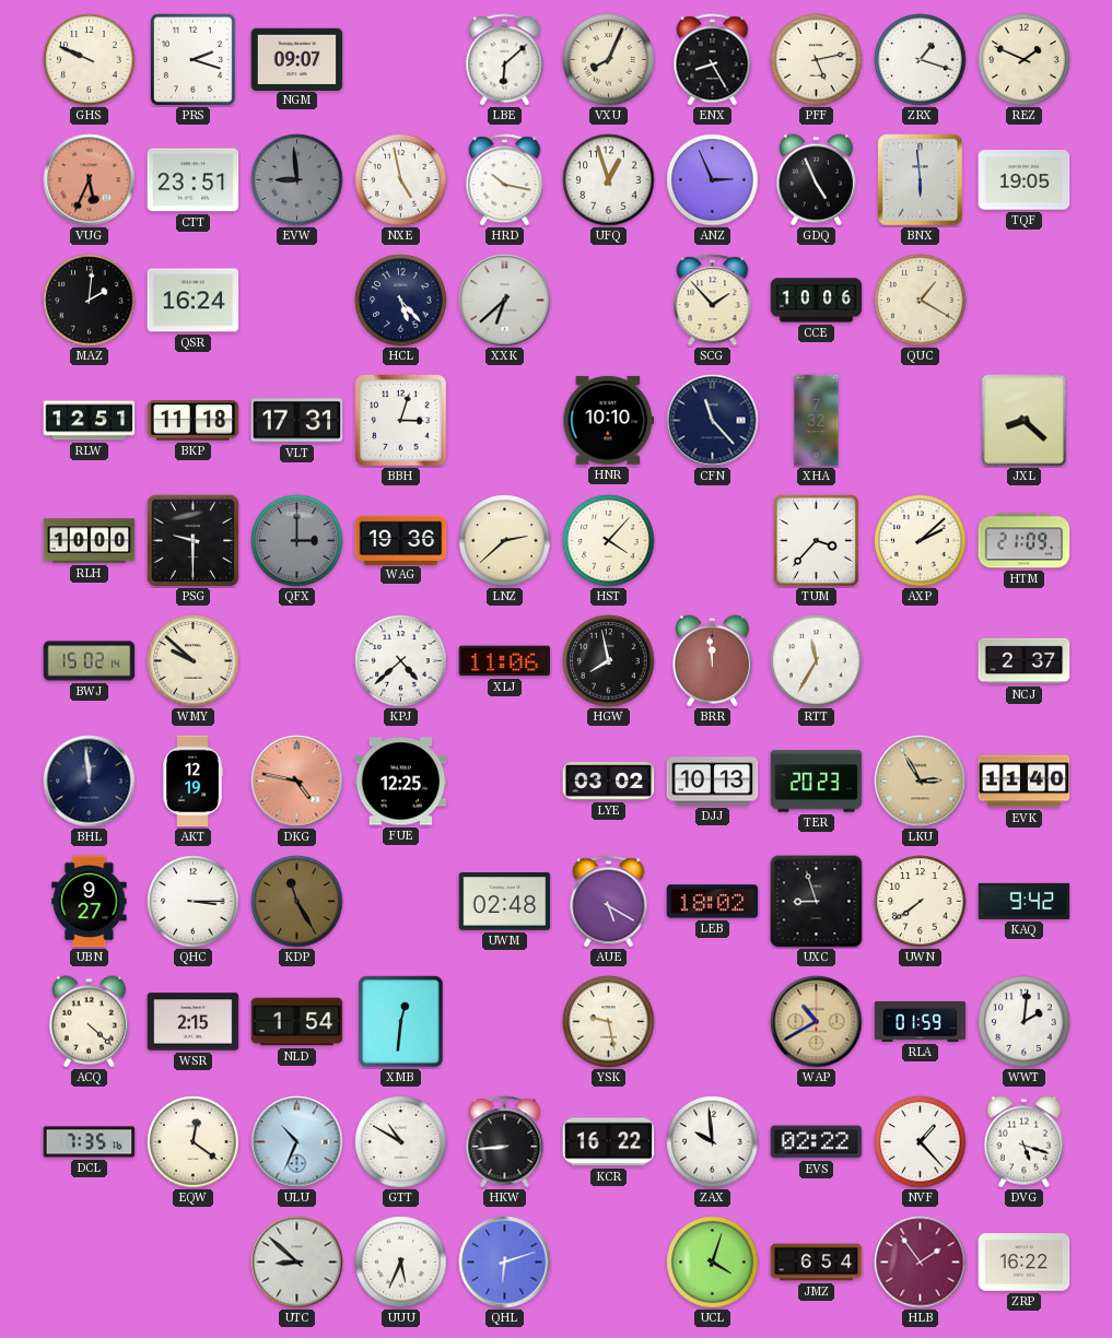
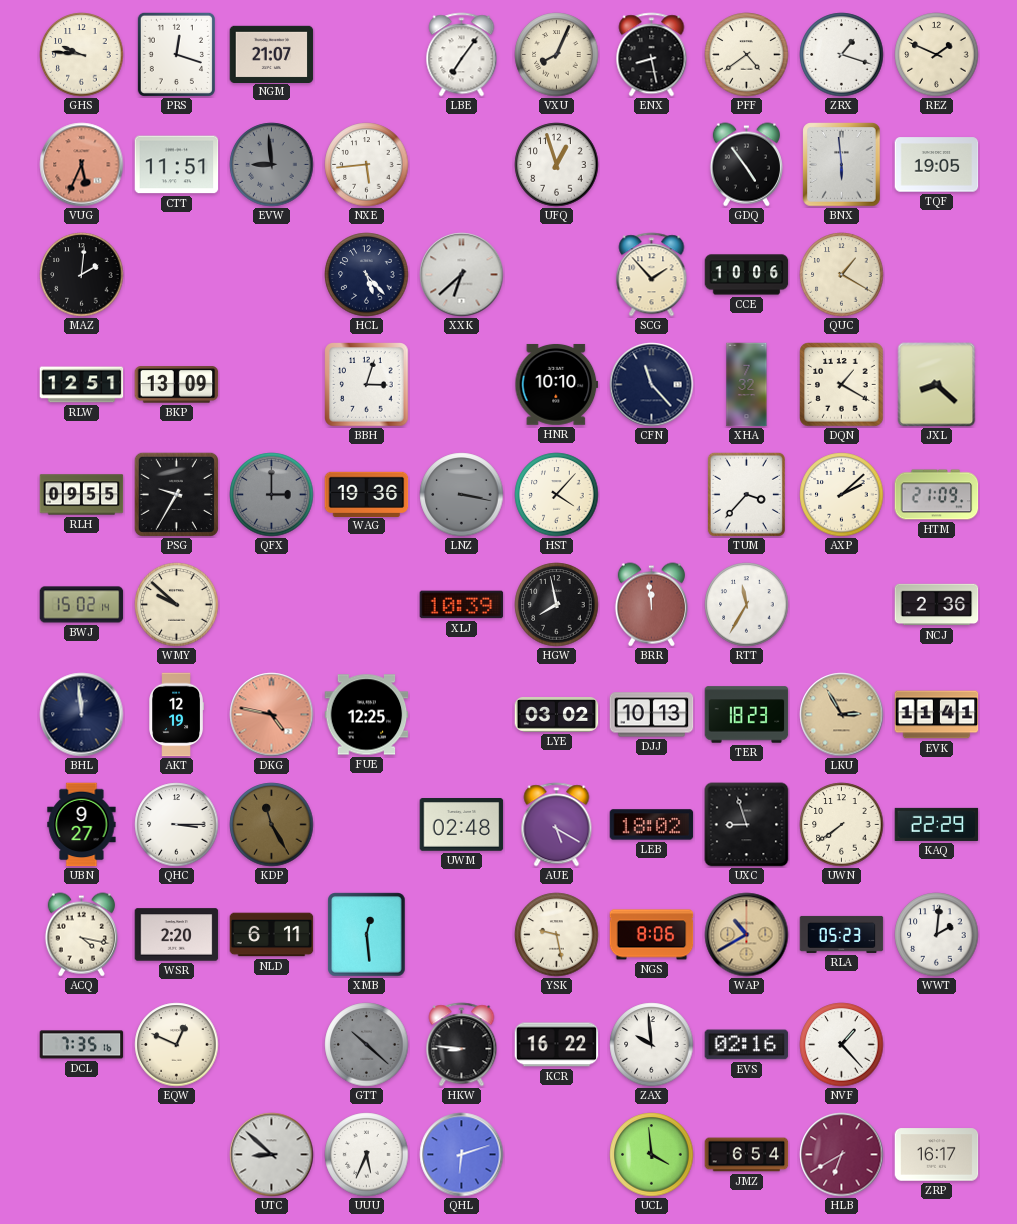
GHS: 9:49 -> 9:46 (82, 55)
PRS: 2:18 -> 12:18 (176, 54)
NGM: 09:07 -> 21:07 (272, 54)
LBE: 6:08 -> 7:06 (462, 55)
ENX: 8:25 -> 8:28 (652, 55)
PFF: 5:13 -> 4:39 (747, 55)
CTT: 23:51 -> 11:51 (177, 165)
NXE: 4:58 -> 5:44 (367, 165)
HRD: 10:17 -> none (505, 180)
ANZ: 2:56 -> none (713, 180)
GDQ: 4:56 -> 4:54 (746, 165)
QSR: 16:24 -> none (194, 301)
BKP: 11:18 -> 13:09 (177, 385)
VLT: 17:31 -> none (297, 421)
DQN: none -> 1:20 (842, 385)
RLH: 10:00 -> 09:55 (82, 495)
PSG: 9:30 -> 9:35 (176, 494)
LNZ: 2:38 -> 3:17 (462, 495)
LNZ dial: cream -> grey (462, 495)
KPJ: 4:38 -> none (401, 661)
XLJ: 11:06 -> 10:39 (462, 605)
NCJ: 2:37 -> 2:36 (937, 605)
TER: 20:23 -> 18:23 (747, 715)
EVK: 11:40 -> 11:41 (937, 715)
KAQ: 9:42 -> 22:29 (937, 824)
ACQ: 4:22 -> 4:17 (81, 935)
WSR: 2:15 -> 2:20 (177, 935)
NLD: 1:54 -> 6:11 (272, 935)
XMB: 12:31 -> 12:29 (367, 935)
NGS: none -> 8:06 (652, 935)
RLA: 01:59 -> 05:23 (842, 934)
EQW: 12:21 -> 12:49 (177, 1045)
ULU: 10:34 -> none (297, 1142)
GTT: 10:50 -> 10:22 (367, 1045)
GTT dial: white -> grey (367, 1045)
HKW: 8:44 -> 8:46 (462, 1045)
EVS: 02:22 -> 02:16 (747, 1045)
DVG: 5:18 -> none (1023, 1142)
UCL: 4:03 -> 3:59 (652, 1155)
HLB: 1:54 -> 6:40 (842, 1155)
ZRP: 16:22 -> 16:17 (937, 1155)
